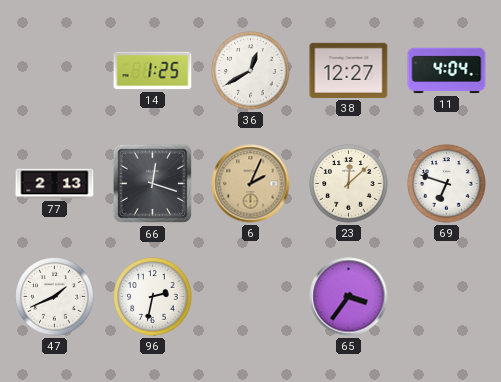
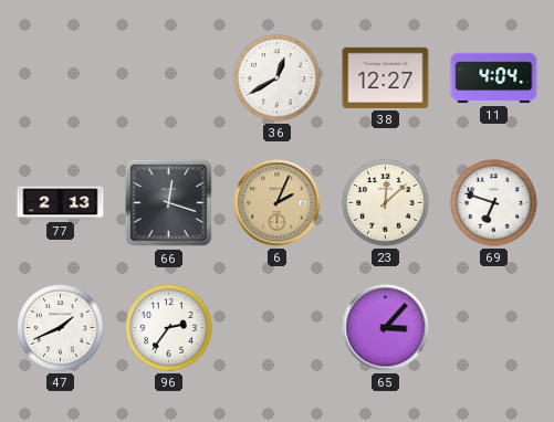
14: 1:25 -> none (153, 71)
96: 2:32 -> 2:36 (169, 328)
65: 3:36 -> 3:07 (386, 328)
